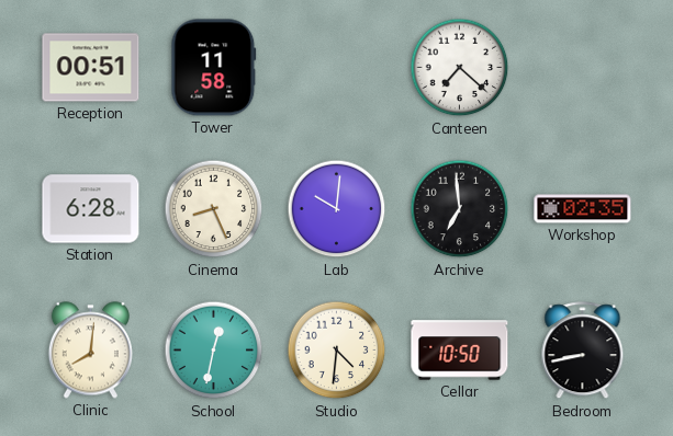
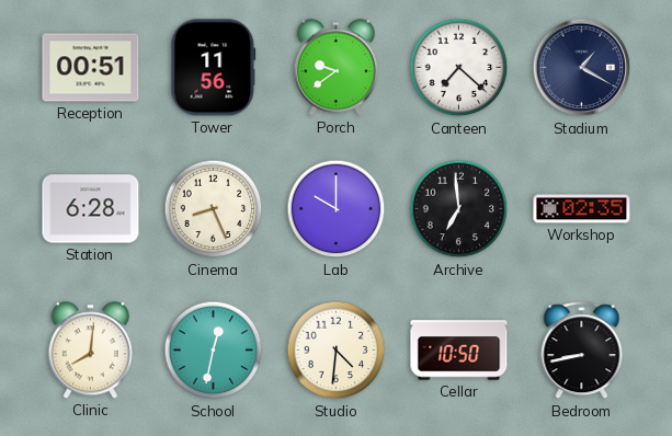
Tower: 11:58 -> 11:56 (214, 68)
Porch: none -> 9:39 (335, 68)
Stadium: none -> 1:20 (582, 68)
Lab: 10:01 -> 10:00 (337, 209)
